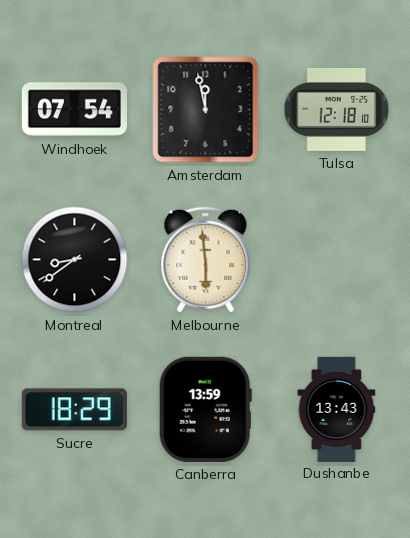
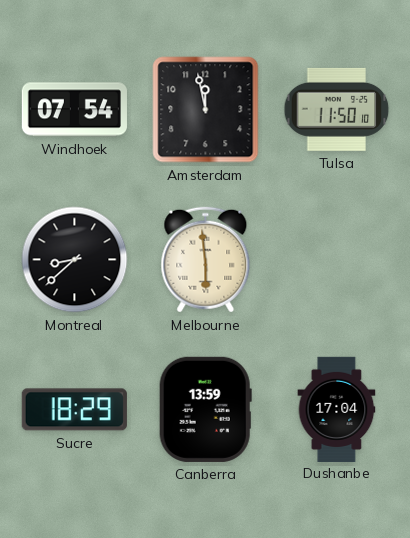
Tulsa: 12:18 -> 11:50 (337, 109)
Montreal: 8:39 -> 8:38 (75, 260)
Dushanbe: 13:43 -> 17:04 (337, 409)
